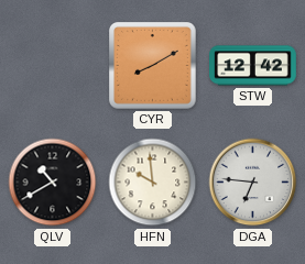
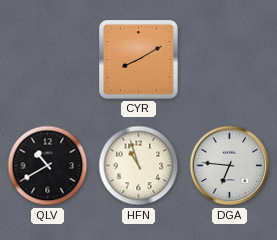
STW: 12:42 -> none (253, 66)
HFN: 9:59 -> 10:57 (139, 166)
